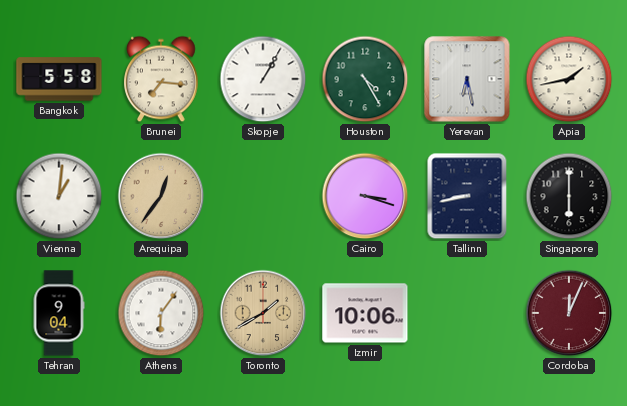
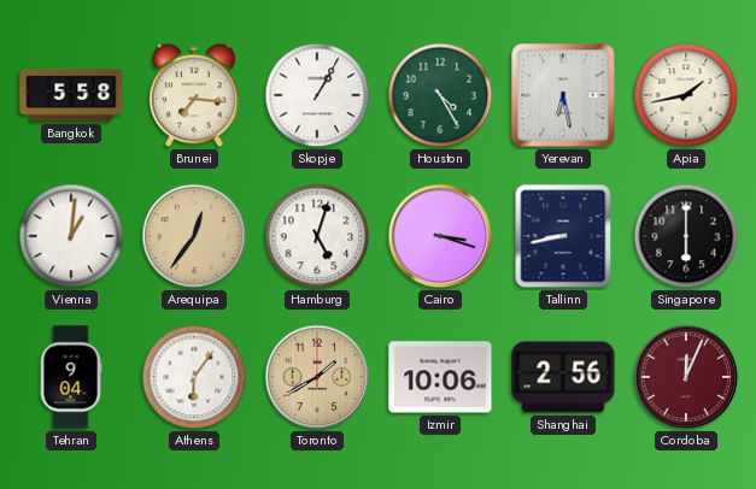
Hamburg: none -> 5:03 (317, 236)
Shanghai: none -> 2:56 (563, 377)
